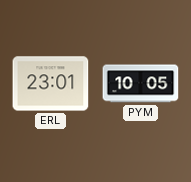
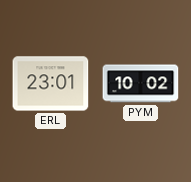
PYM: 10:05 -> 10:02 (141, 84)
